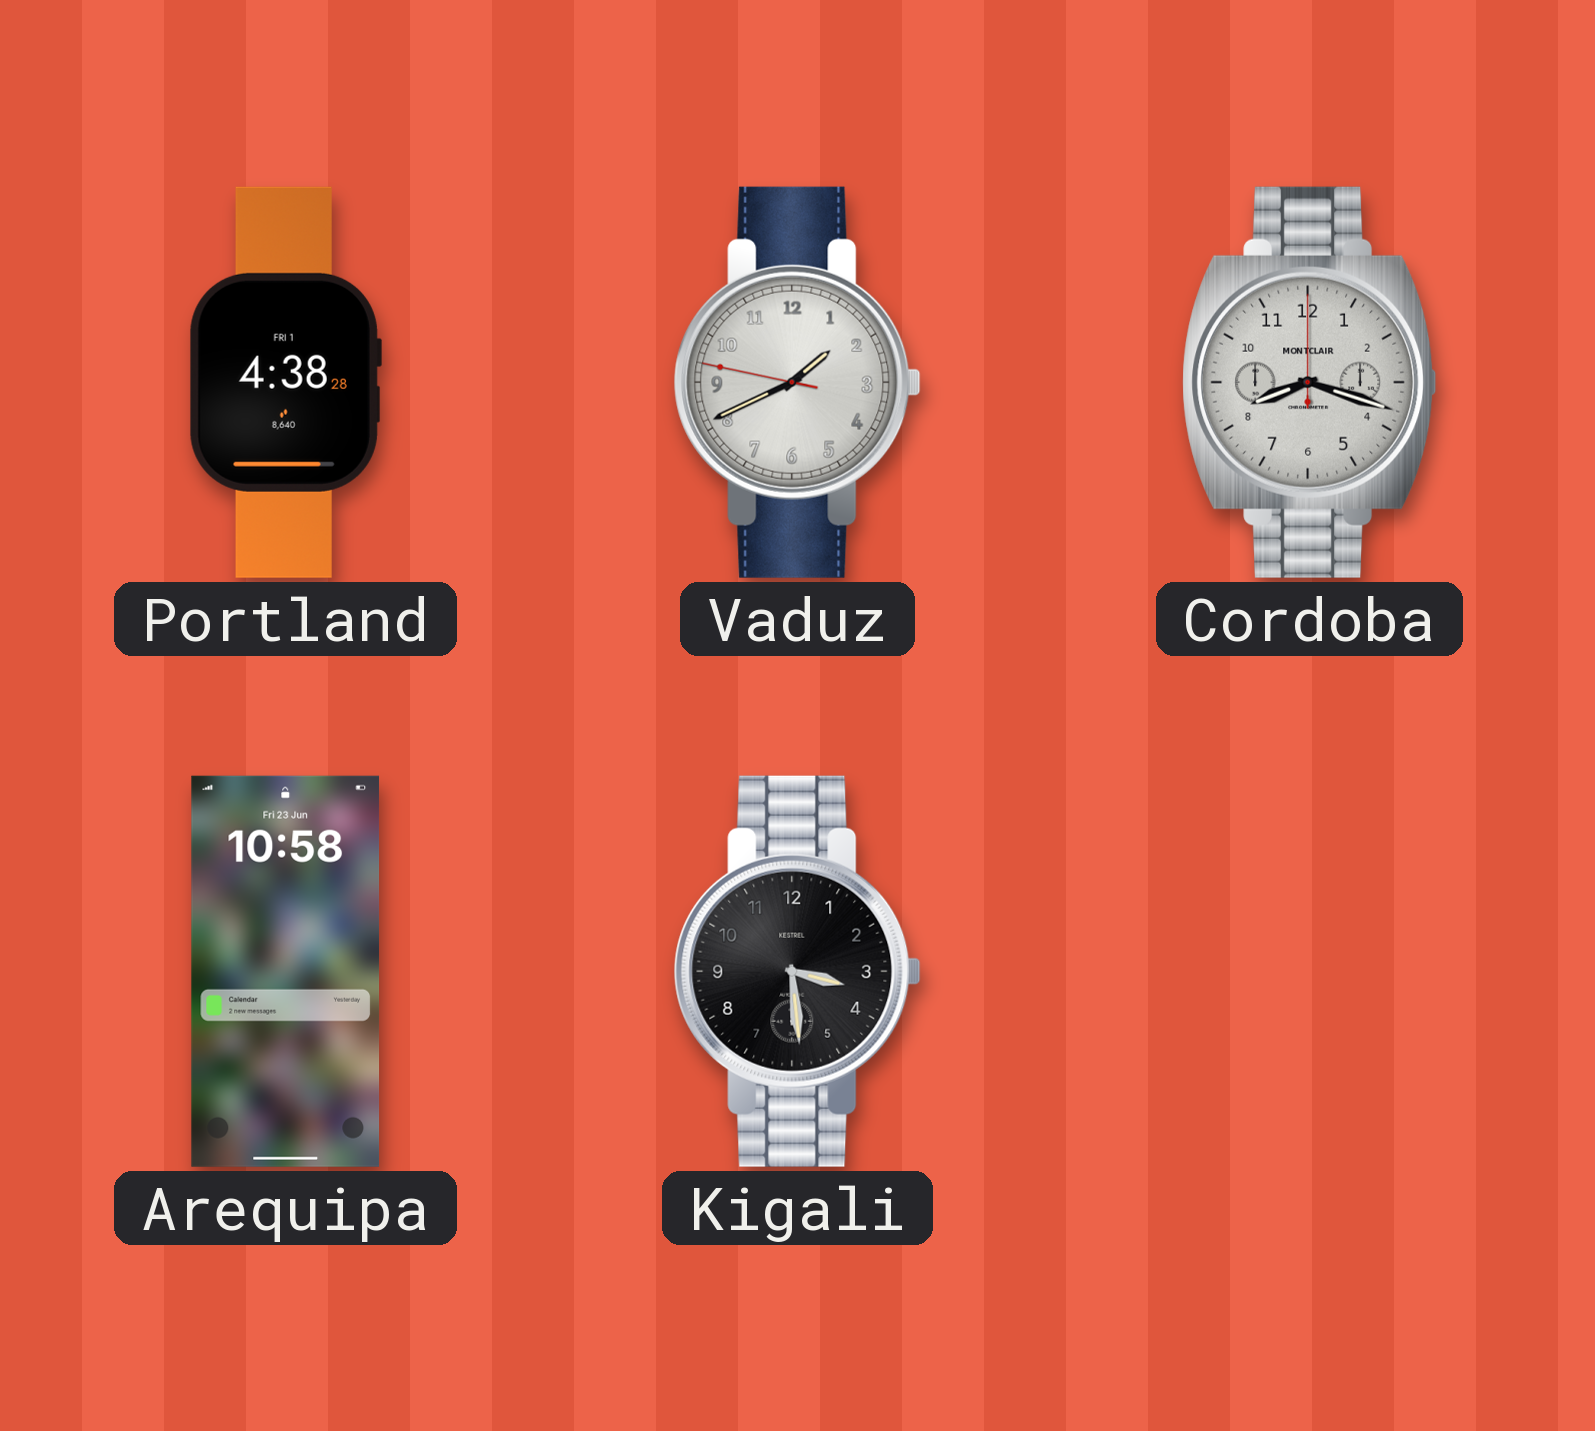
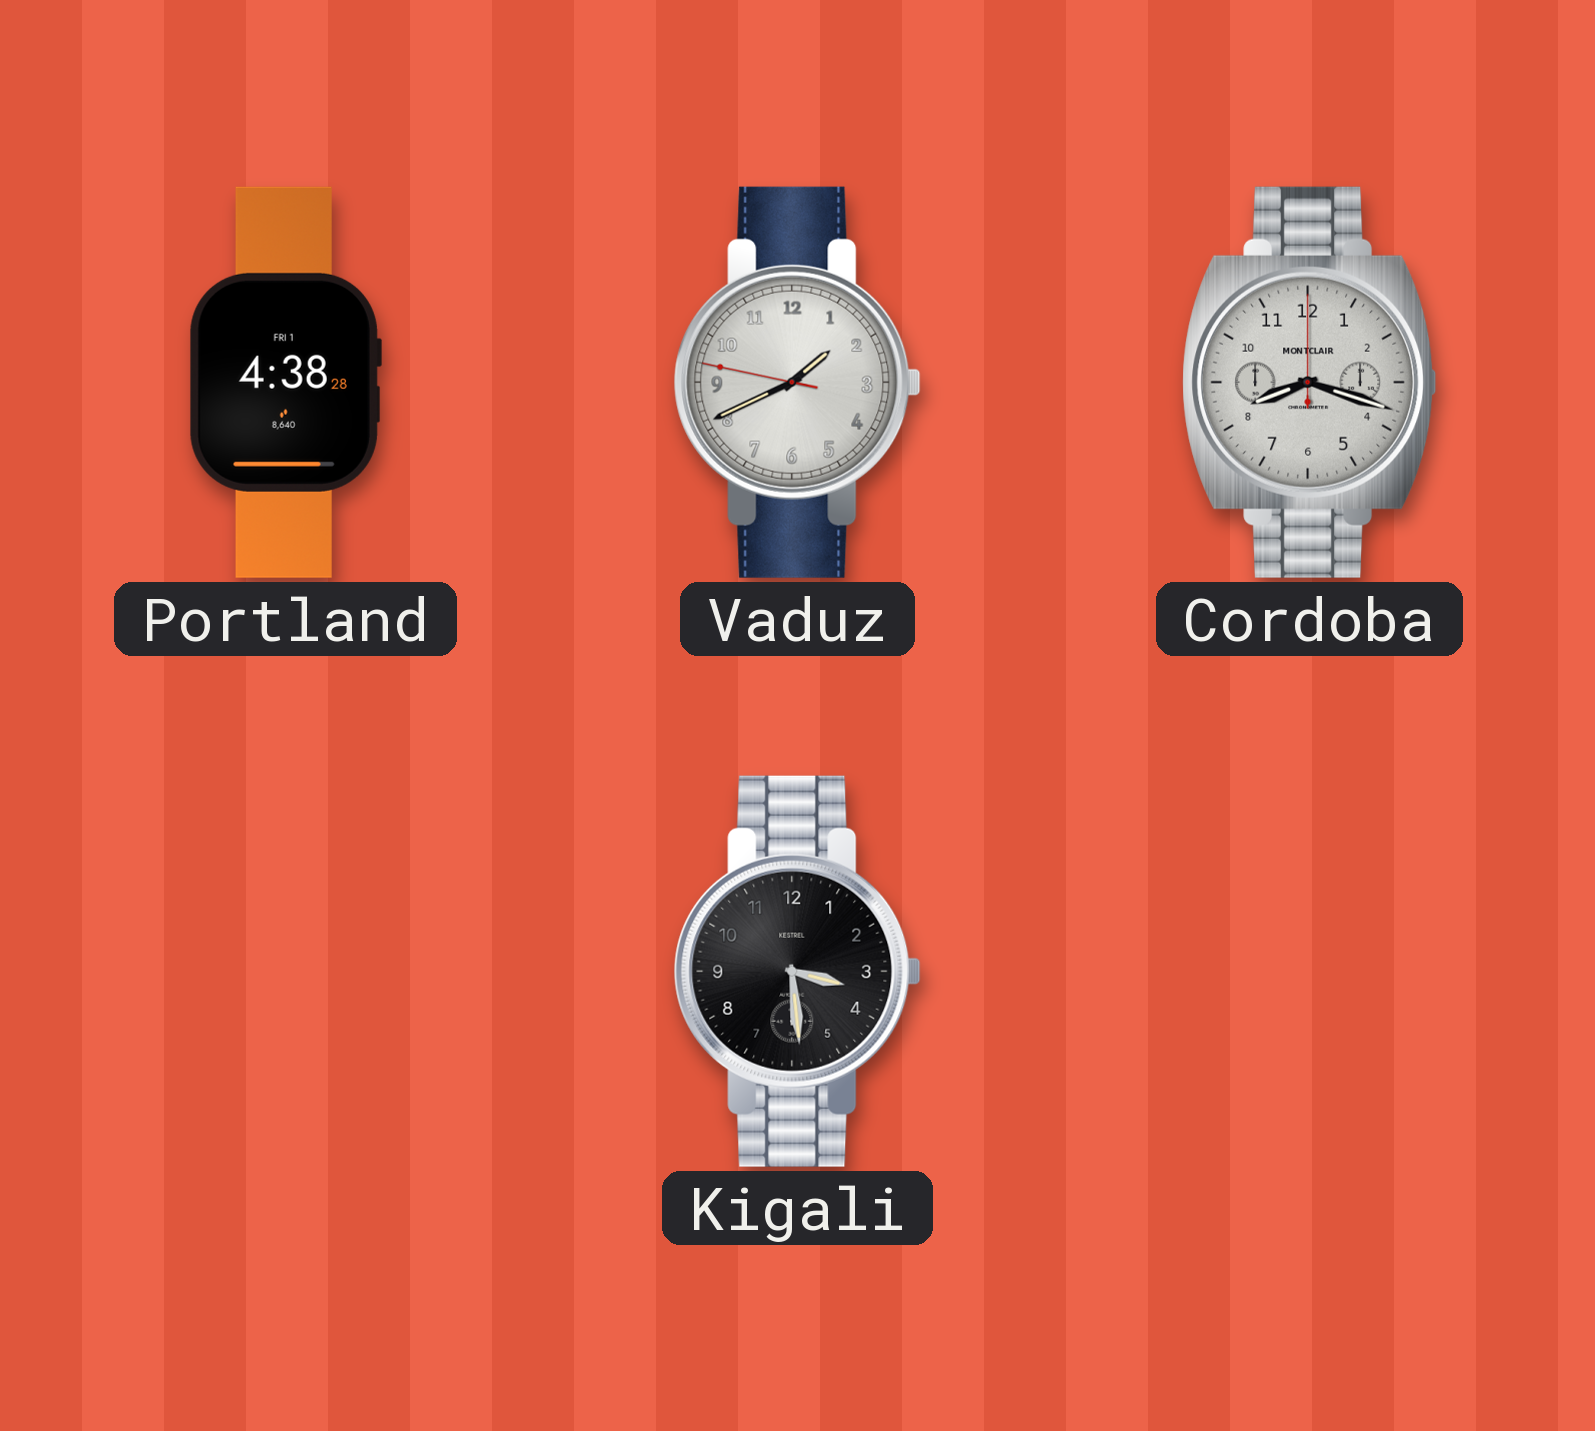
Arequipa: 10:58 -> none (286, 971)
